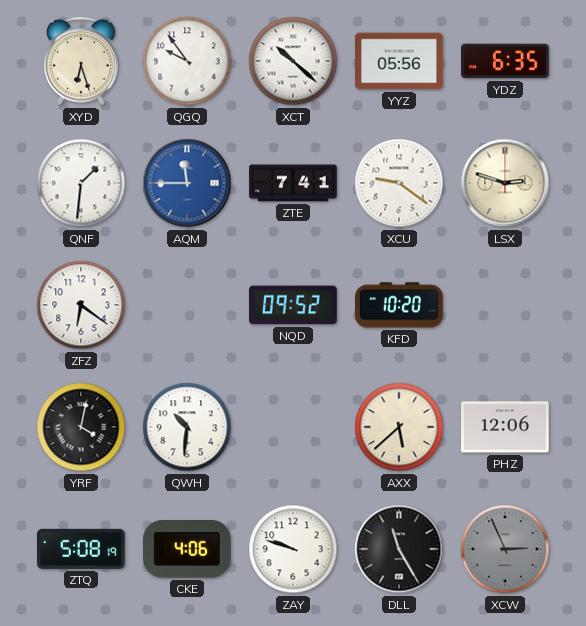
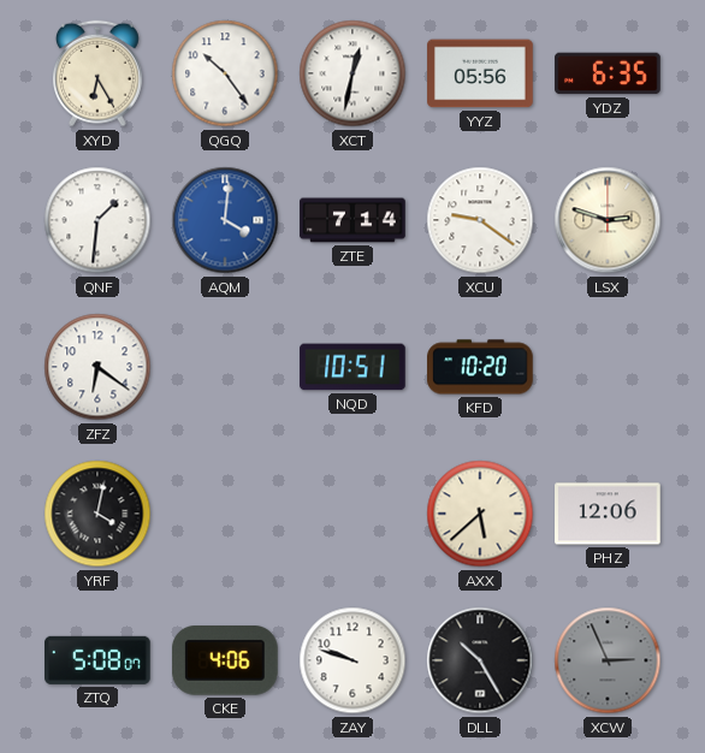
XYD: 6:27 -> 6:25 (97, 73)
QGQ: 9:54 -> 10:24 (225, 73)
XCT: 10:22 -> 12:32 (352, 73)
AQM: 11:45 -> 4:01 (225, 220)
ZTE: 7:41 -> 7:14 (352, 220)
NQD: 09:52 -> 10:51 (352, 367)
QWH: 10:31 -> none (187, 427)
ZTQ: 5:08:19 -> 5:08:07 (99, 660)
DLL: 11:25 -> 10:25 (480, 660)
